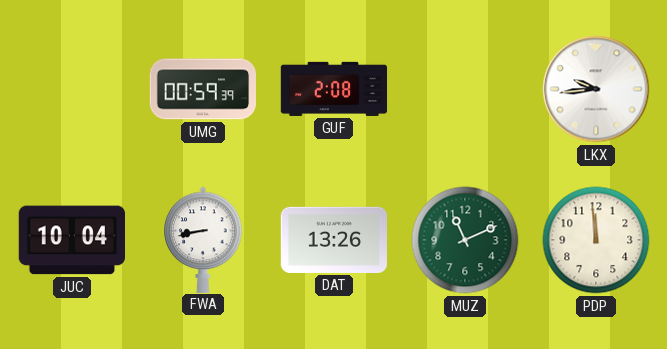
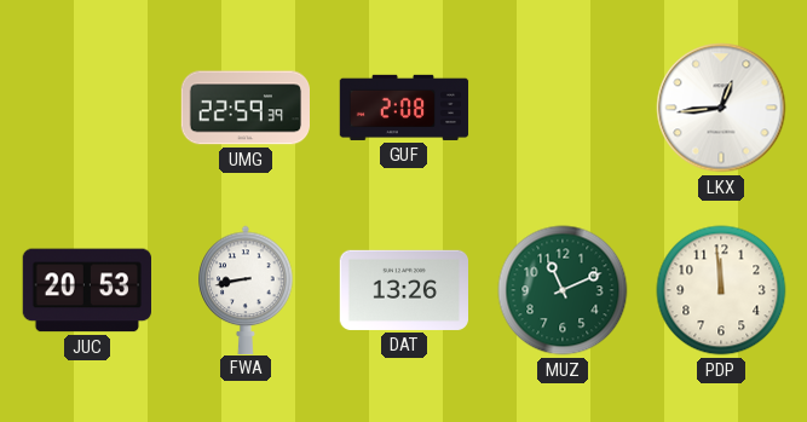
UMG: 00:59 -> 22:59 (244, 108)
LKX: 9:44 -> 12:44 (721, 108)
JUC: 10:04 -> 20:53 (86, 290)
